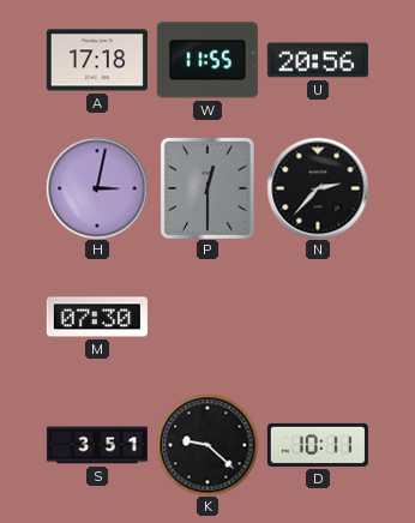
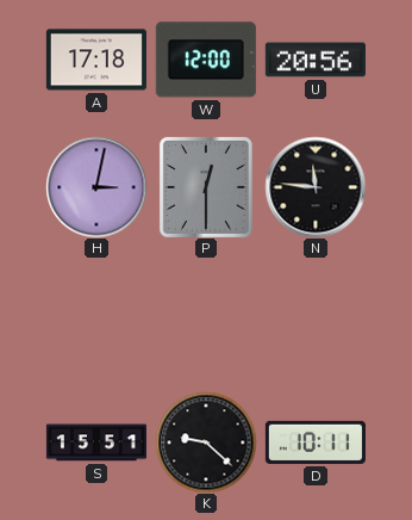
W: 11:55 -> 12:00 (206, 60)
N: 2:37 -> 11:46 (316, 187)
M: 07:30 -> none (97, 317)
S: 3:51 -> 15:51 (96, 442)
